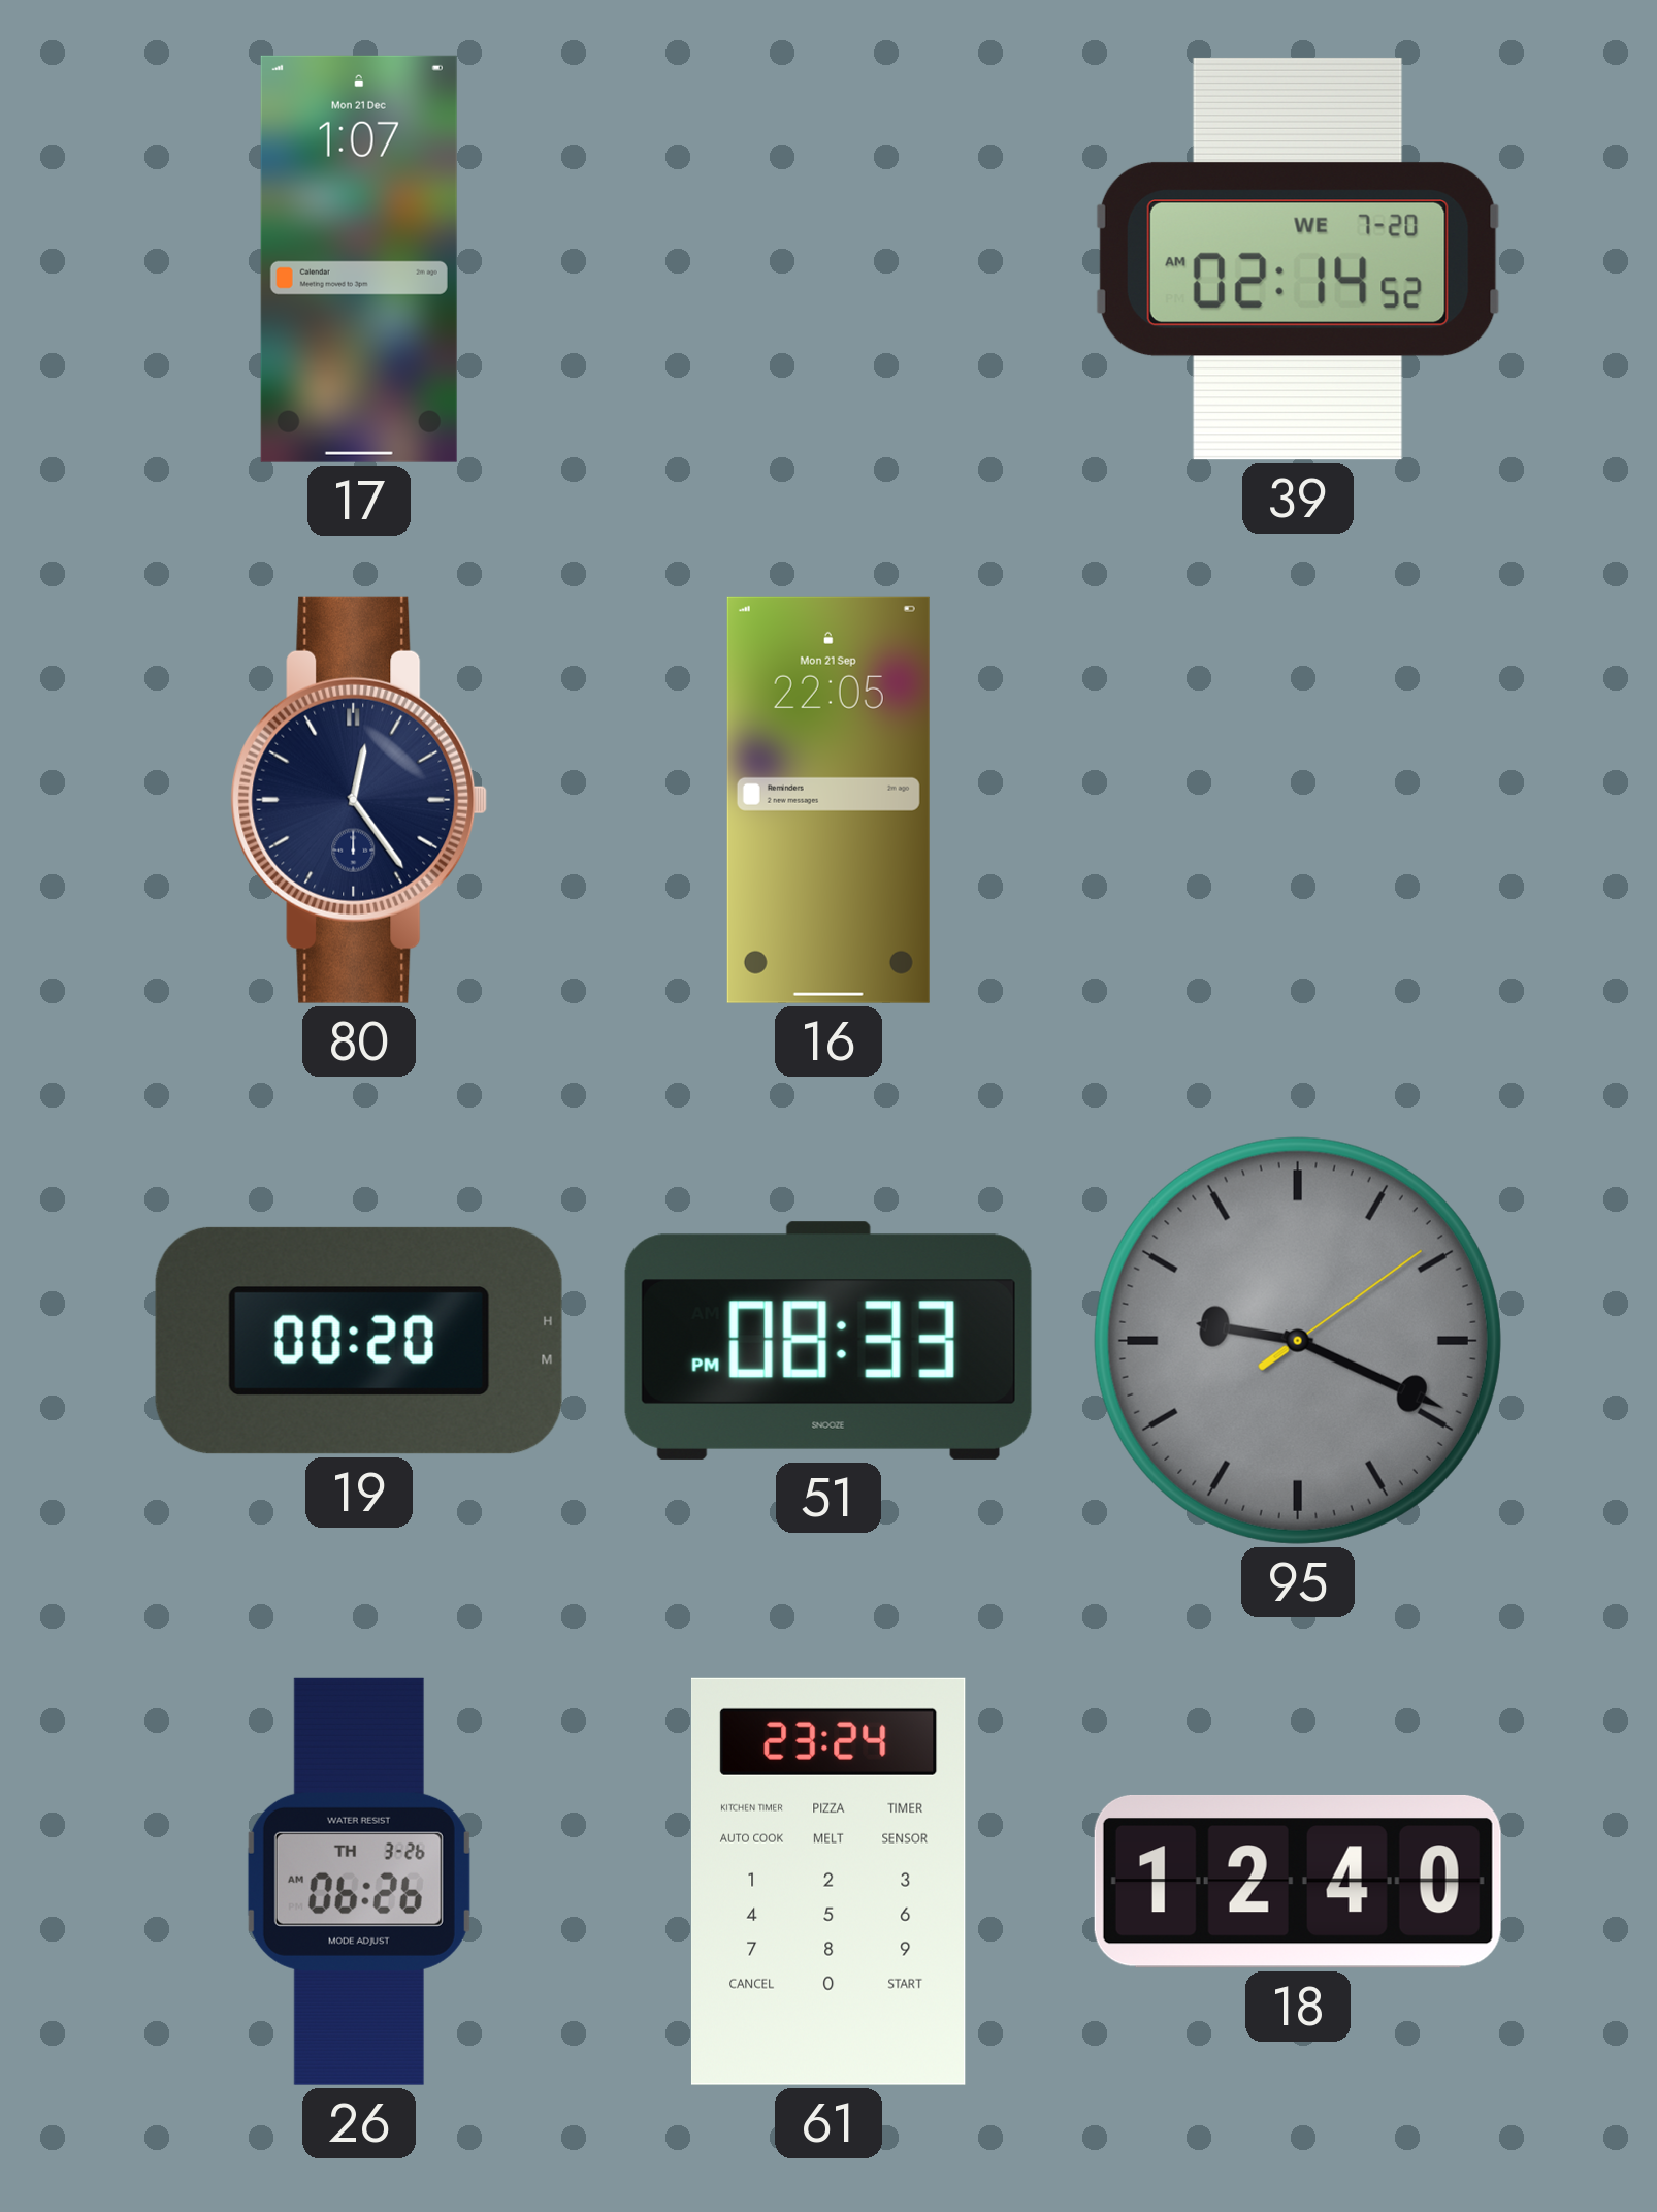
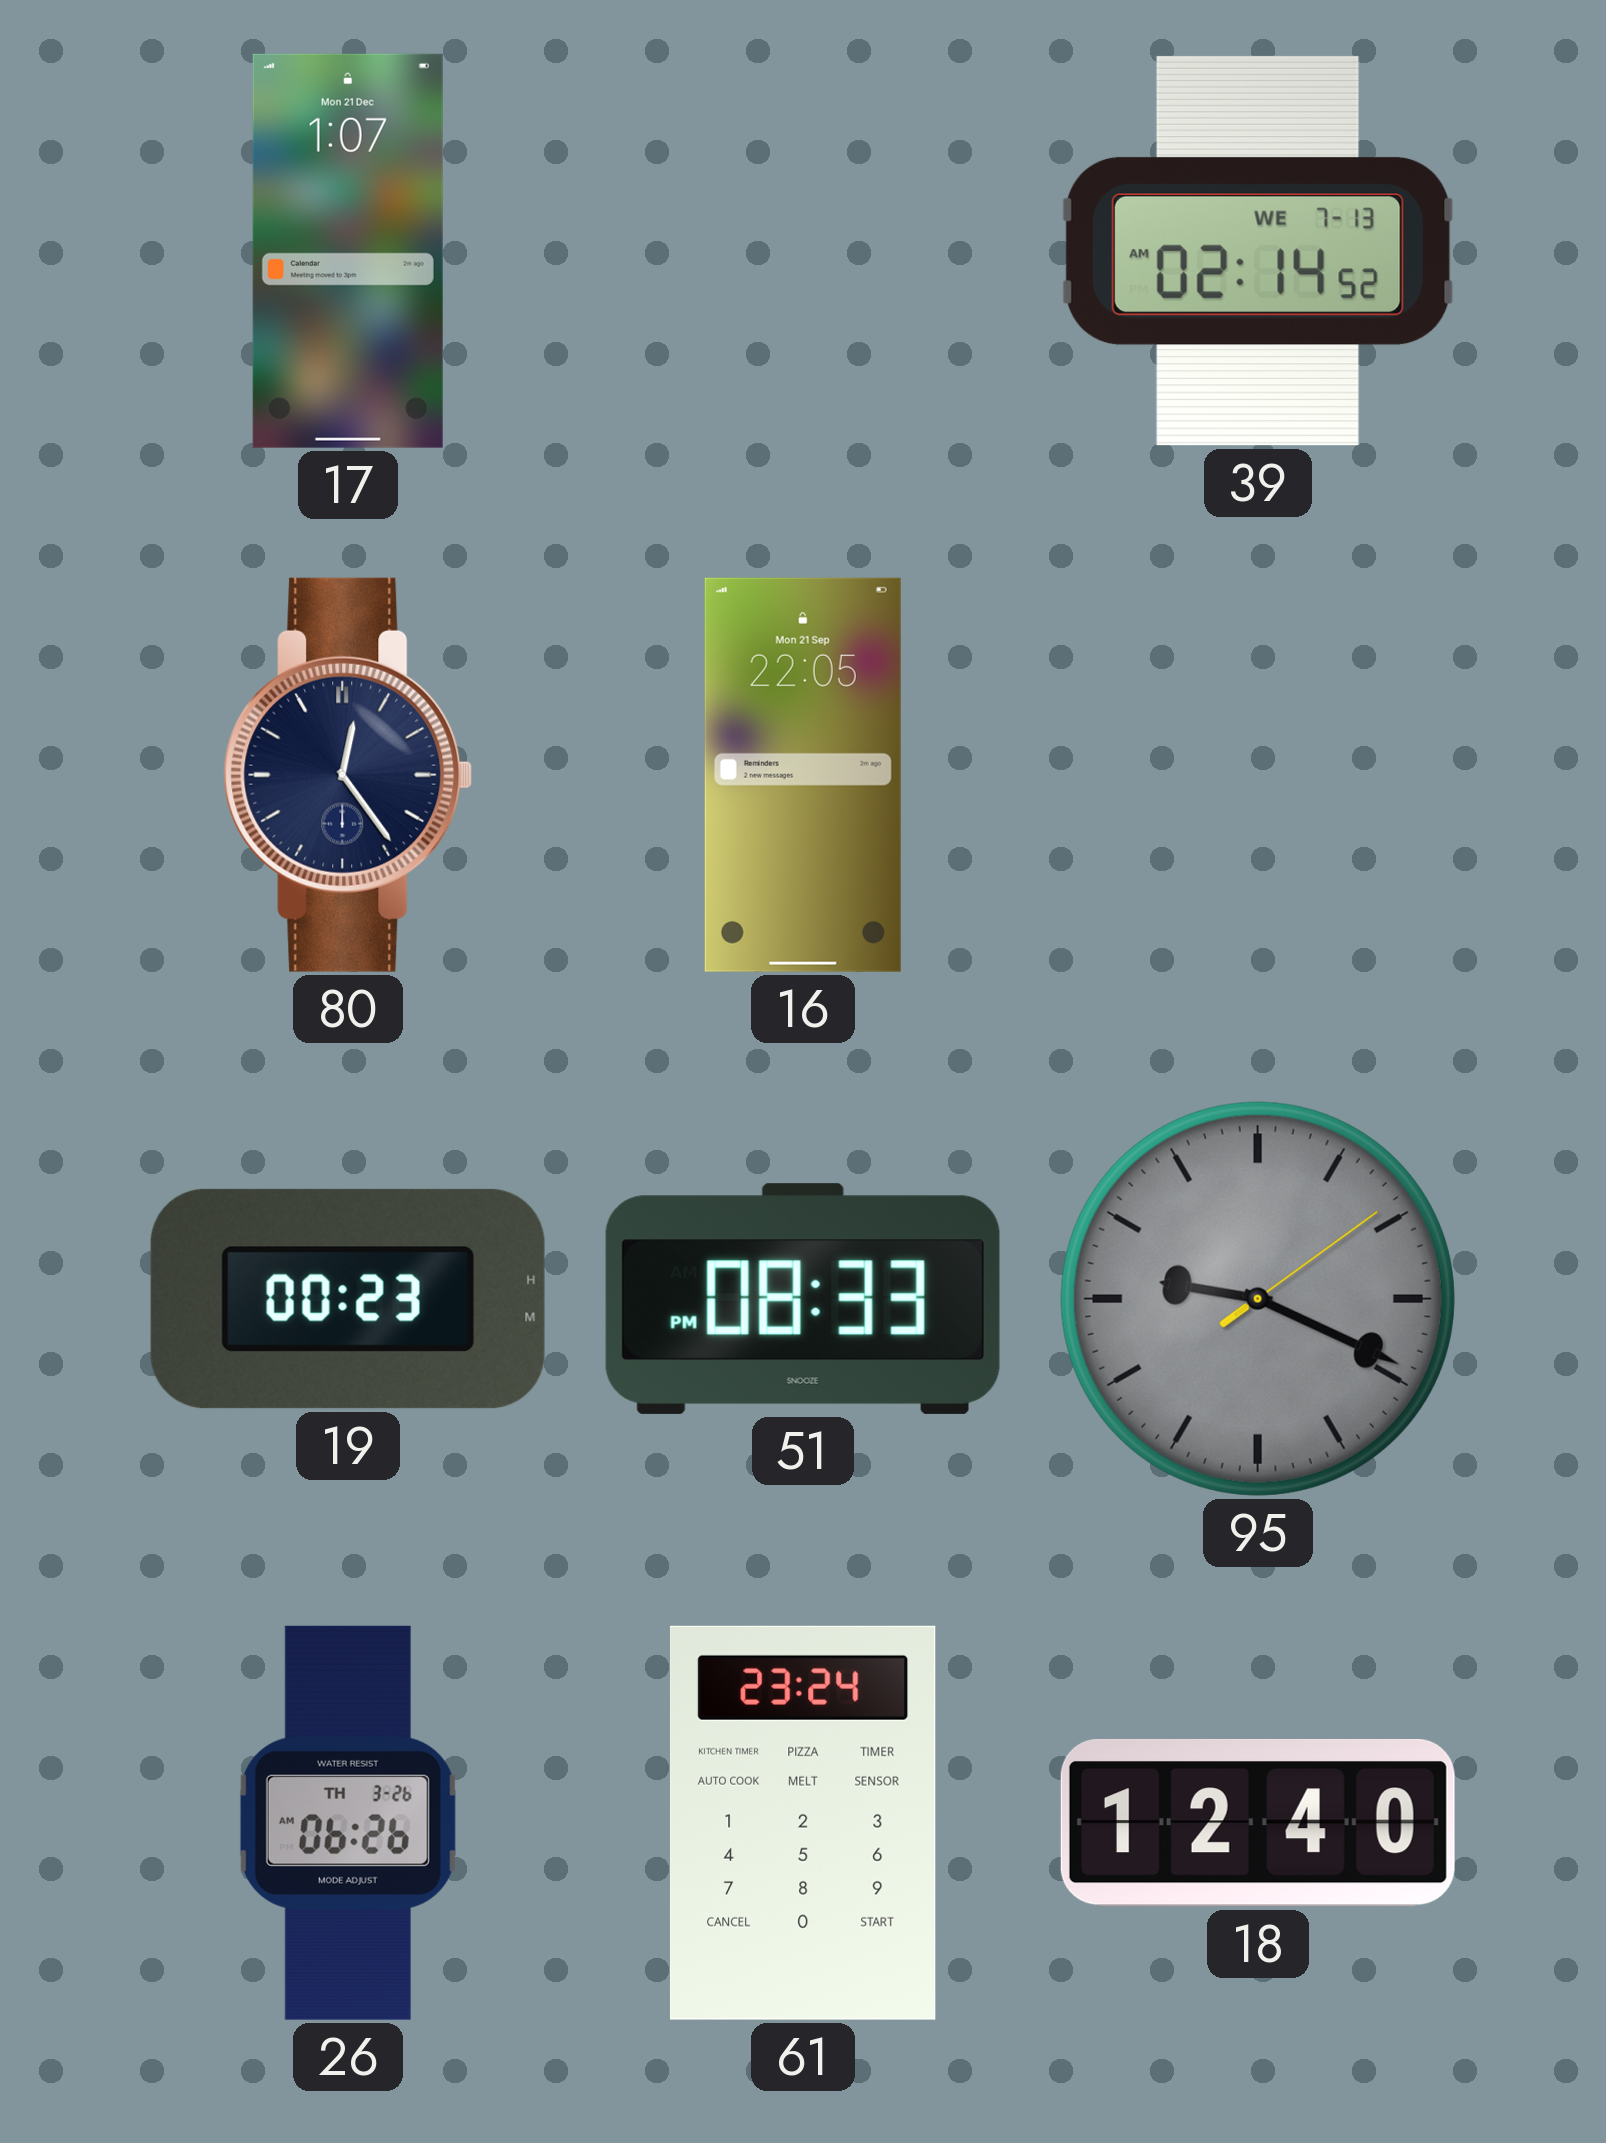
39 date: WE 7-20 -> WE 7-13 (1258, 251)
19: 00:20 -> 00:23 (348, 1299)
